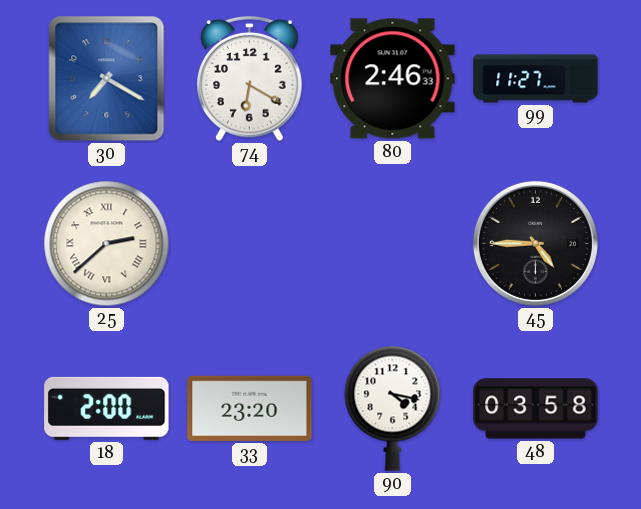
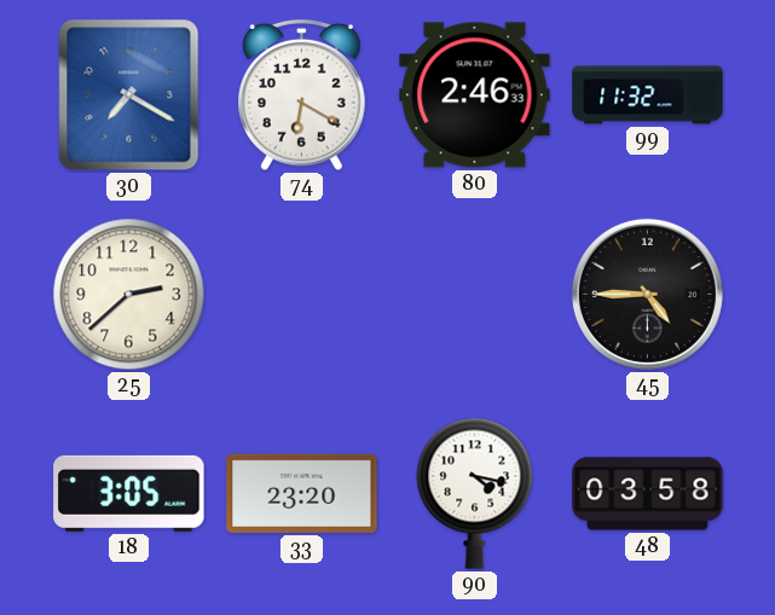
99: 11:27 -> 11:32 (648, 95)
25 numerals: Roman -> Arabic (129, 295)
18: 2:00 -> 3:05 (129, 493)
